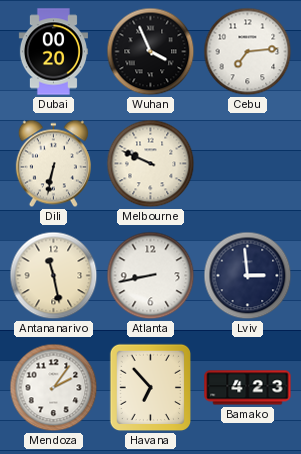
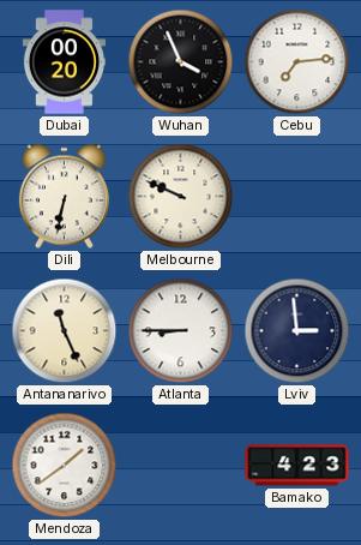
Antananarivo: 11:28 -> 11:26 (65, 331)
Atlanta: 8:43 -> 8:45 (181, 331)
Mendoza: 2:06 -> 1:39 (65, 466)
Havana: 6:53 -> none (151, 388)
